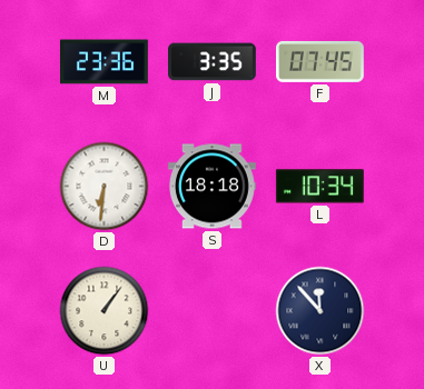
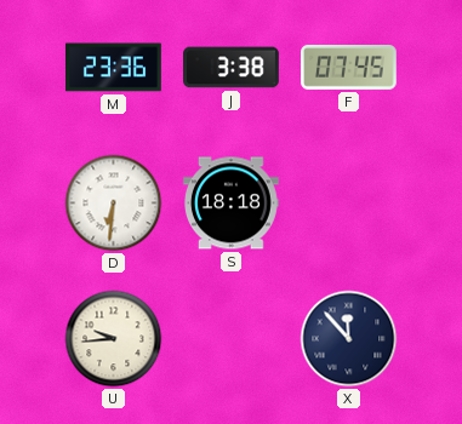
J: 3:35 -> 3:38 (232, 68)
L: 10:34 -> none (319, 187)
U: 1:06 -> 9:44 (114, 339)
